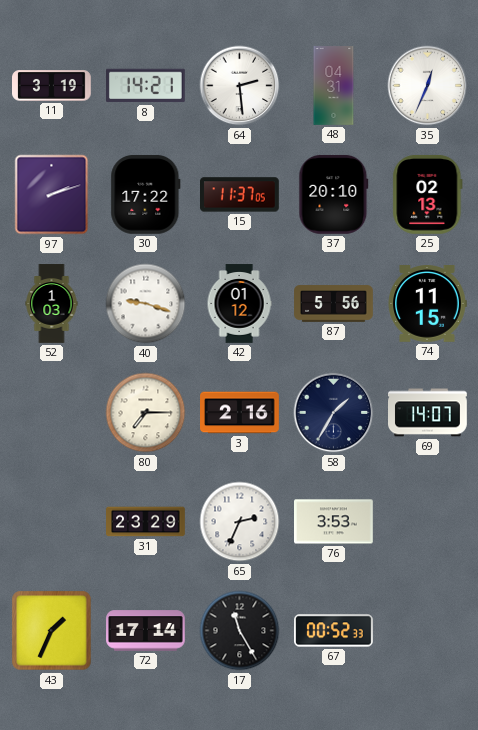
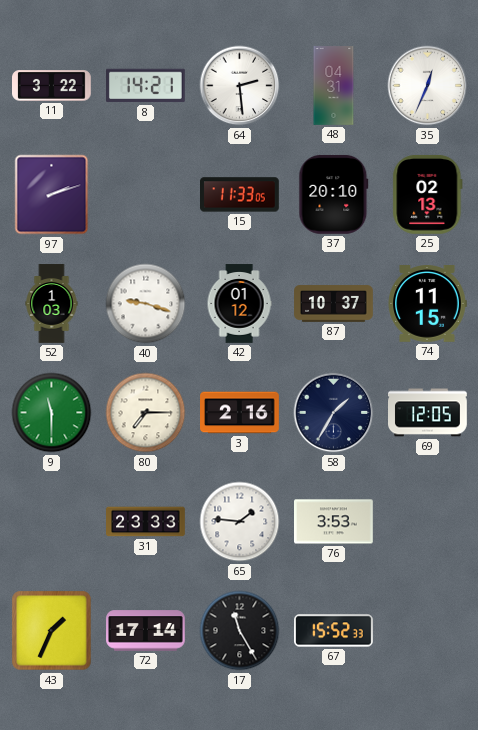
11: 3:19 -> 3:22 (52, 86)
30: 17:22 -> none (146, 194)
15: 11:37 -> 11:33 (240, 195)
87: 5:56 -> 10:37 (334, 304)
9: none -> 11:30 (52, 413)
69: 14:07 -> 12:05 (428, 413)
31: 23:29 -> 23:33 (146, 522)
65: 2:34 -> 1:46 (240, 522)
67: 00:52 -> 15:52 (334, 631)
